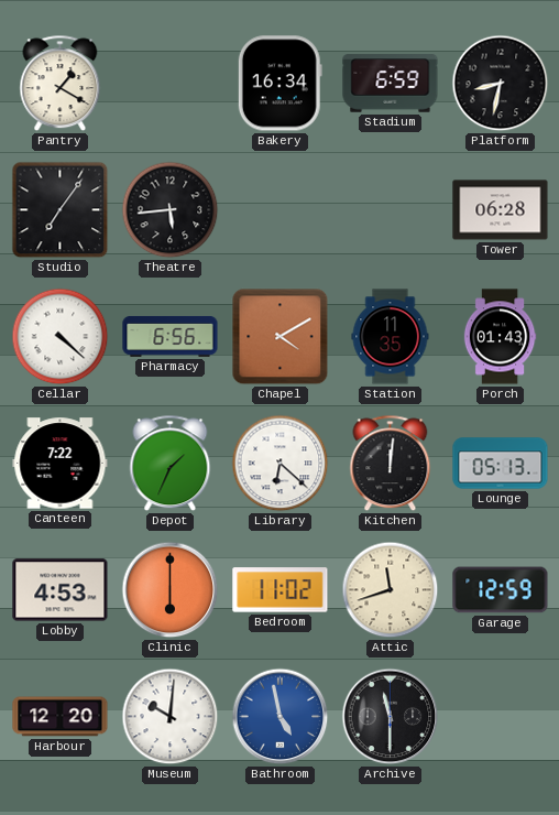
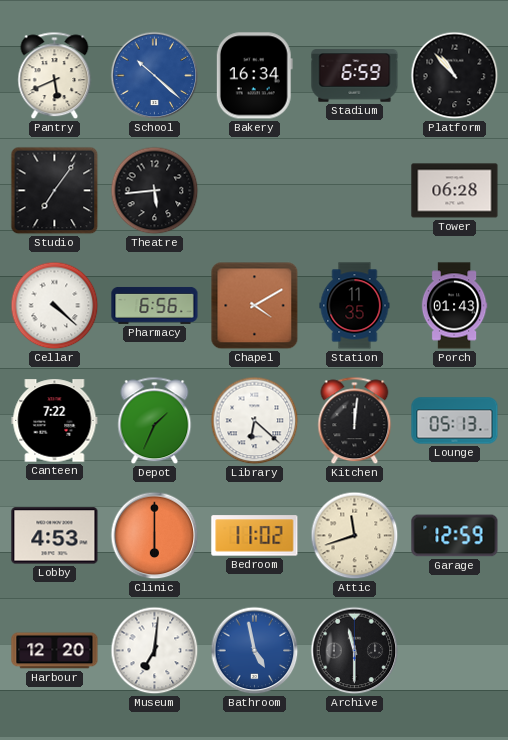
Pantry: 1:20 -> 5:41 (55, 76)
School: none -> 10:22 (155, 76)
Platform: 8:32 -> 10:53 (455, 76)
Museum: 10:01 -> 7:01 (155, 651)
